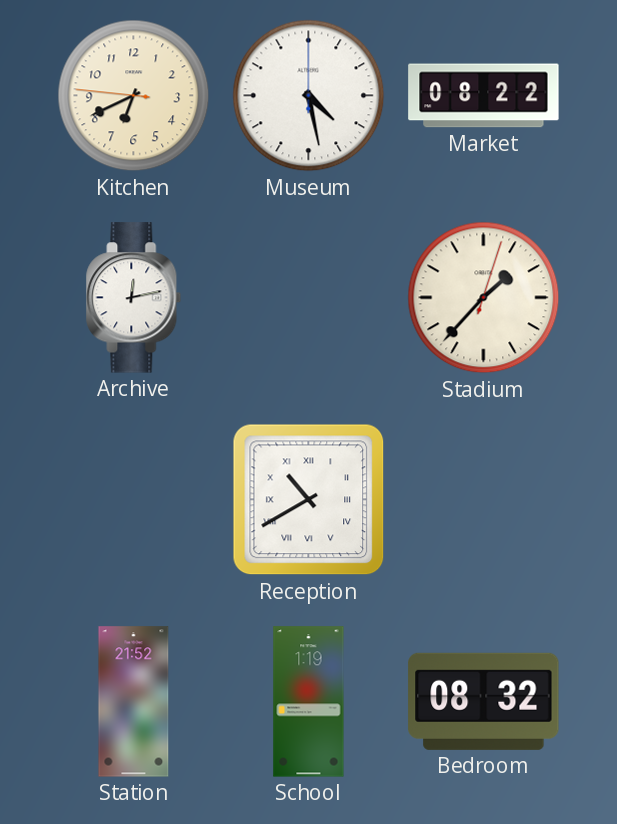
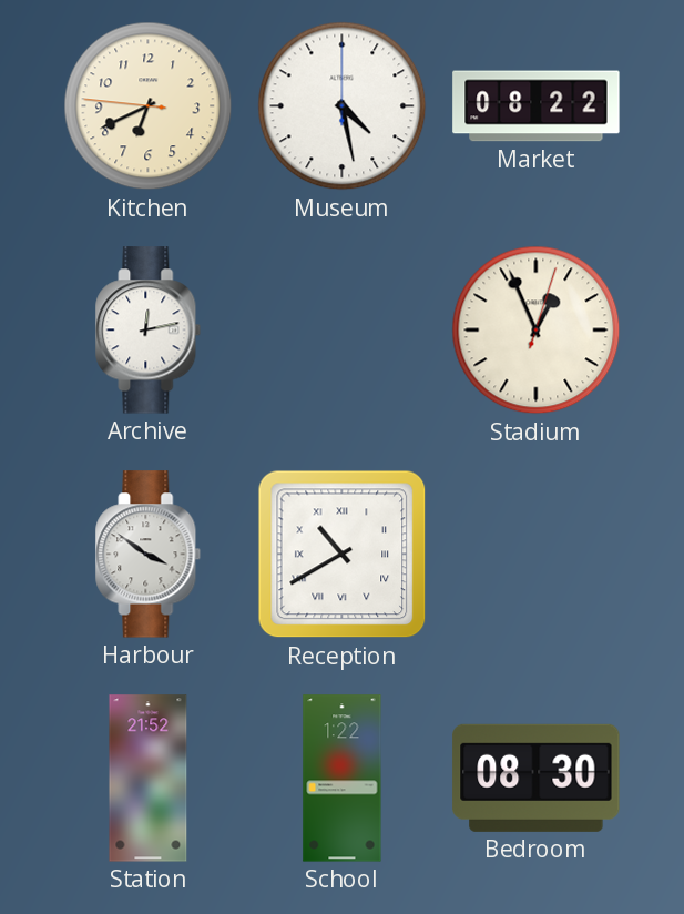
Stadium: 1:37 -> 12:56 (537, 331)
Harbour: none -> 3:51 (149, 555)
School: 1:19 -> 1:22 (343, 779)
Bedroom: 08:32 -> 08:30 (537, 778)
